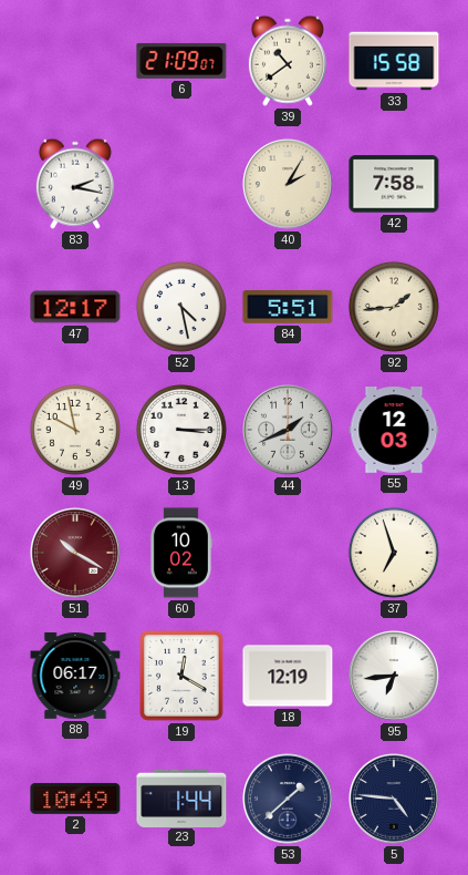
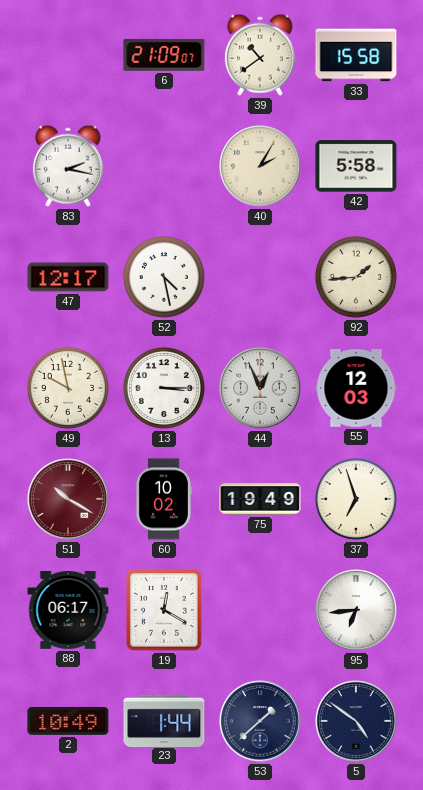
42: 7:58 -> 5:58 (356, 166)
84: 5:51 -> none (288, 308)
44: 1:41 -> 12:56 (261, 389)
75: none -> 19:49 (260, 499)
18: 12:19 -> none (288, 676)
5: 4:46 -> 4:51 (357, 722)
